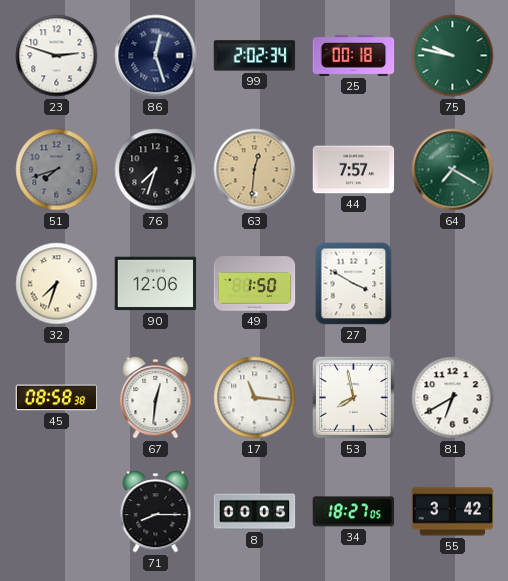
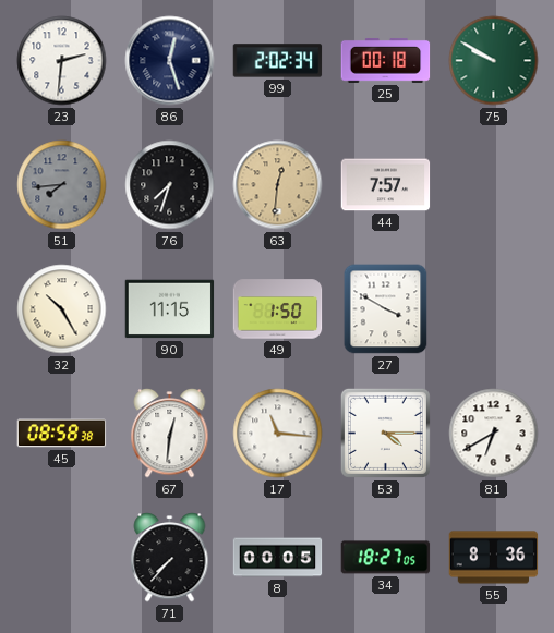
23: 2:48 -> 2:31 (62, 61)
75: 9:47 -> 9:50 (494, 61)
51: 7:42 -> 7:44 (62, 185)
64: 7:20 -> none (453, 170)
32: 7:33 -> 10:25 (62, 309)
90: 12:06 -> 11:15 (170, 309)
53: 7:58 -> 4:15 (385, 433)
71: 8:15 -> 7:37 (170, 558)
55: 3:42 -> 8:36 (494, 558)
